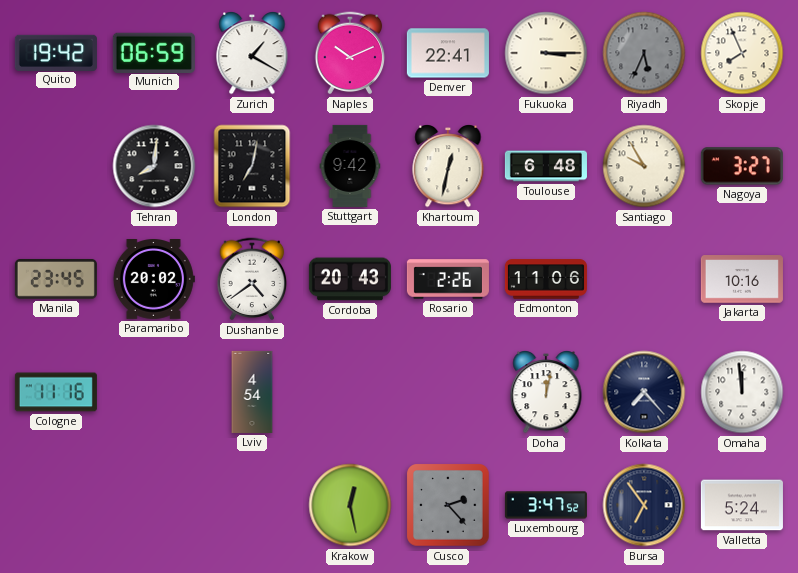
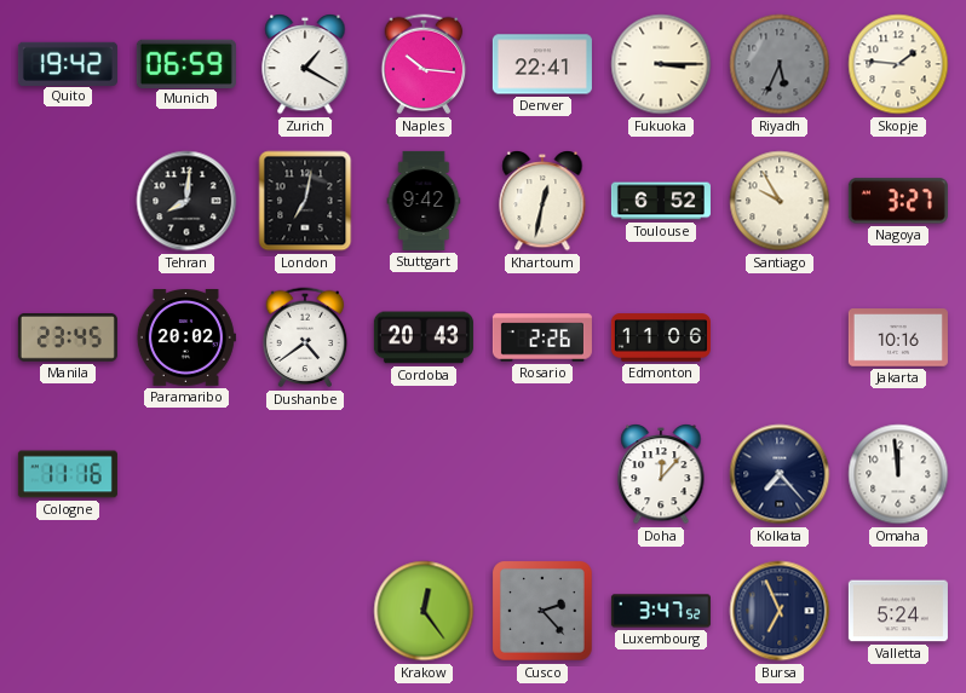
Naples: 10:11 -> 10:16 (424, 64)
Skopje: 7:56 -> 1:46 (898, 64)
Toulouse: 6:48 -> 6:52 (661, 201)
Lviv: 4:54 -> none (252, 392)
Doha: 12:02 -> 12:07 (661, 474)
Krakow: 12:28 -> 12:24 (424, 611)
Bursa: 6:54 -> 6:56 (780, 611)
